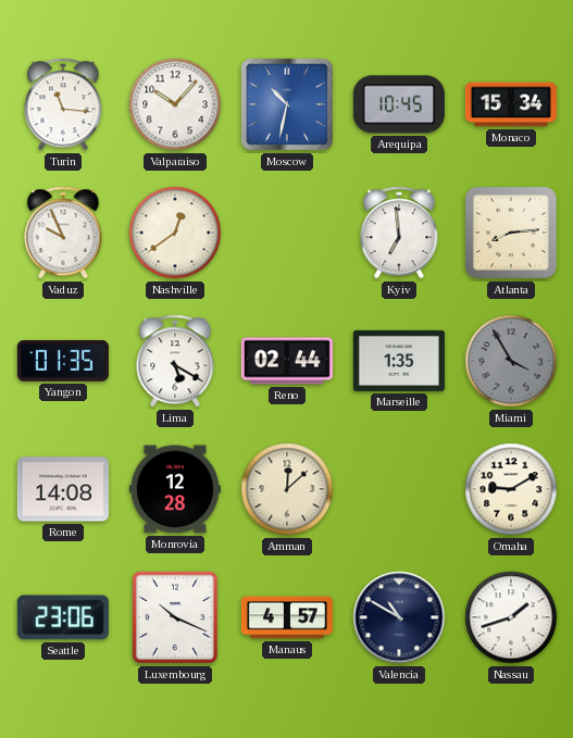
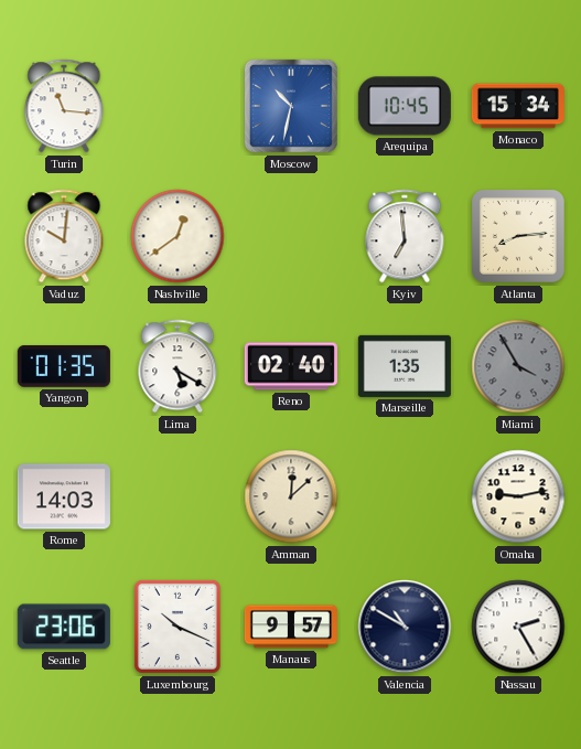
Valparaiso: 10:07 -> none (175, 104)
Vaduz: 9:56 -> 10:01 (64, 236)
Reno: 02:44 -> 02:40 (291, 366)
Rome: 14:08 -> 14:03 (64, 496)
Monrovia: 12:28 -> none (175, 489)
Omaha: 9:10 -> 9:13 (518, 496)
Manaus: 4:57 -> 9:57 (291, 627)
Nassau: 1:42 -> 2:25 (518, 627)
